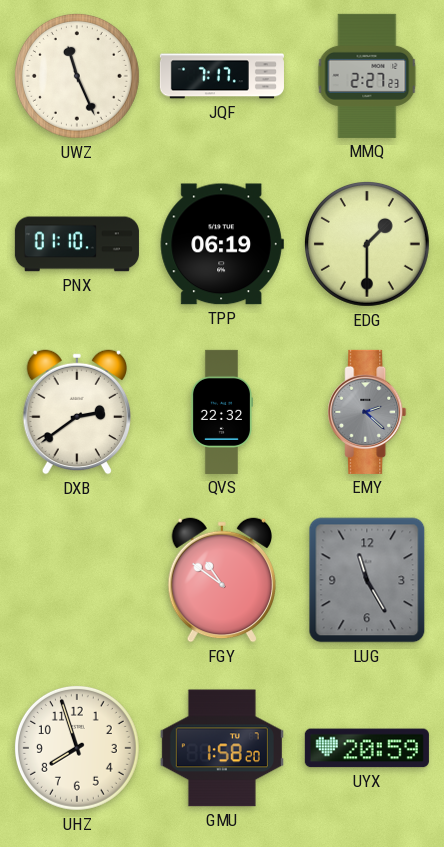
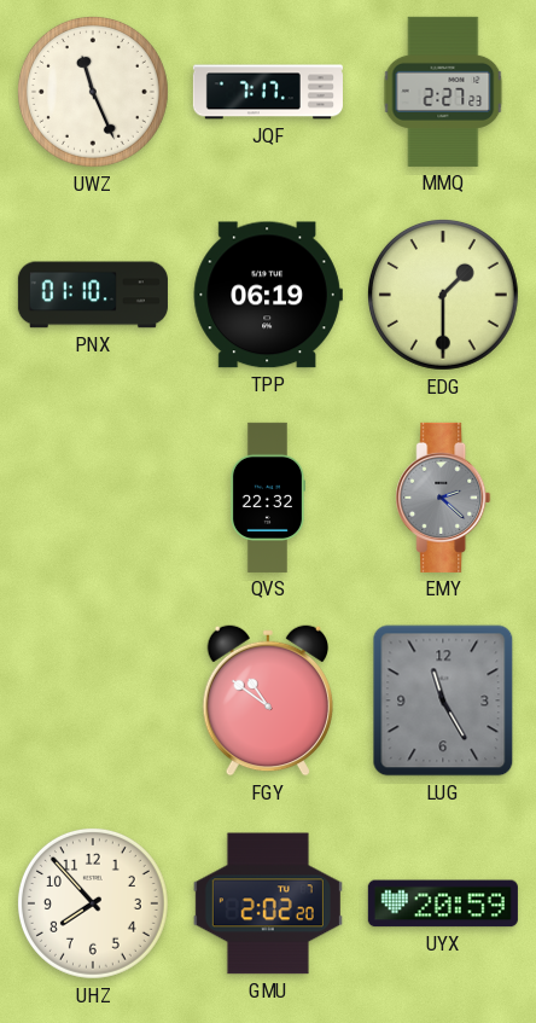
DXB: 2:39 -> none (76, 412)
UHZ: 7:57 -> 7:53 (93, 903)
GMU: 1:58 -> 2:02 (268, 903)
